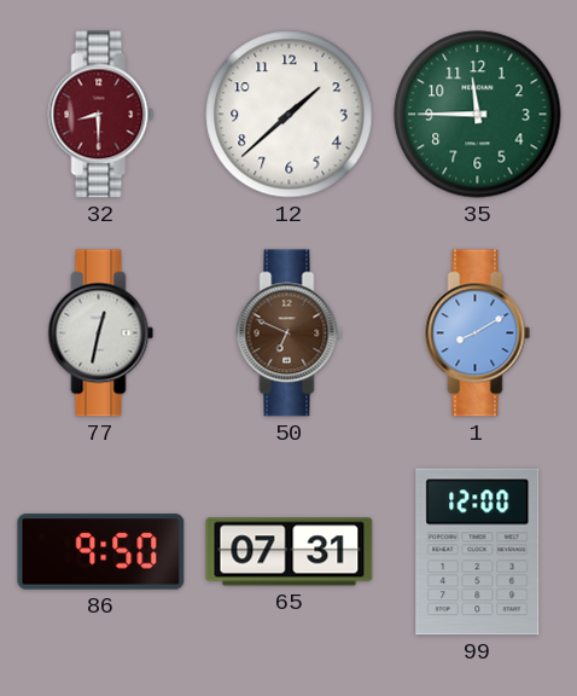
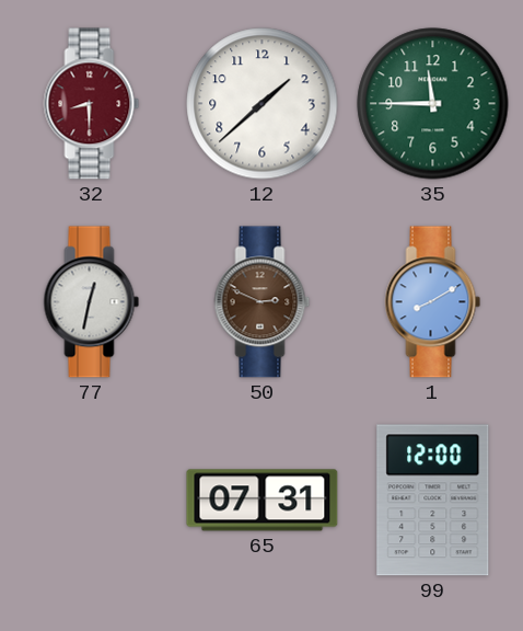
50: 6:49 -> 2:49 (263, 302)
86: 9:50 -> none (101, 552)
